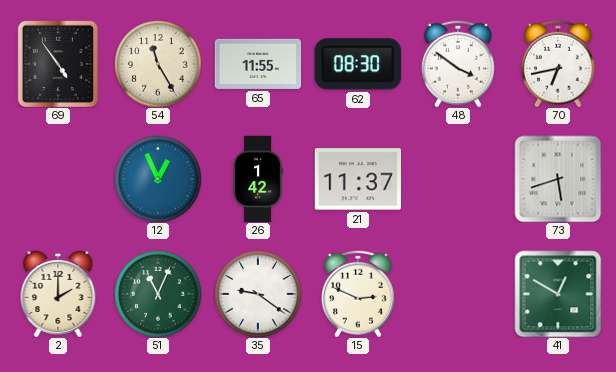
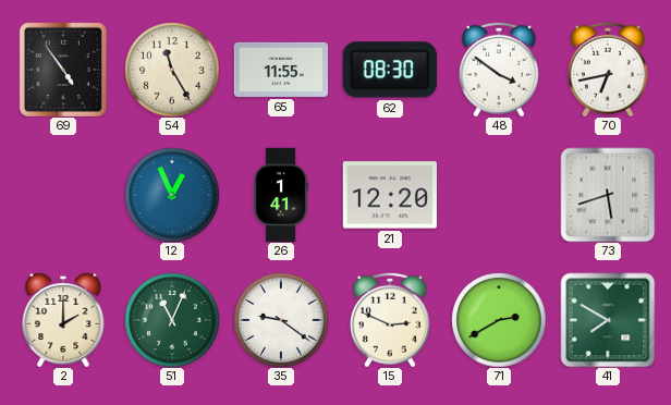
26: 1:42 -> 1:41 (281, 195)
21: 11:37 -> 12:20 (389, 195)
71: none -> 2:40 (499, 320)
41: 12:50 -> 7:50 (608, 320)
